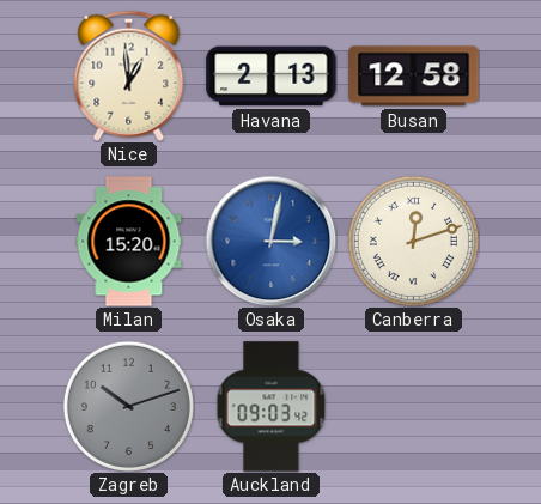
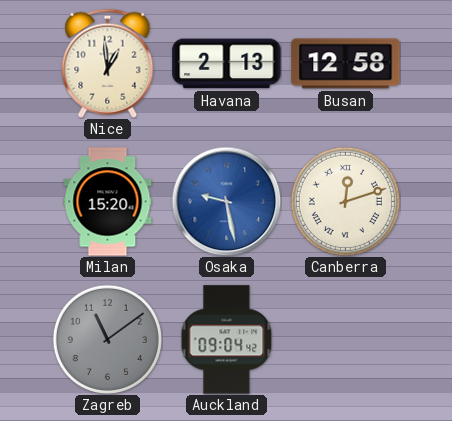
Osaka: 3:02 -> 9:28 (226, 201)
Zagreb: 10:12 -> 11:09 (107, 339)
Auckland: 09:03 -> 09:04 (227, 340)
